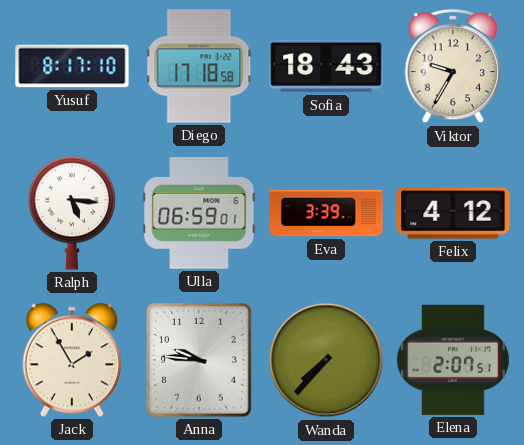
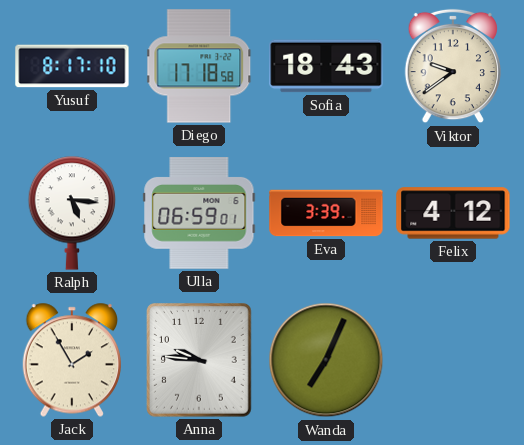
Viktor: 9:35 -> 9:39 (453, 66)
Wanda: 7:37 -> 7:04 (326, 360)
Elena: 2:07 -> none (453, 360)
